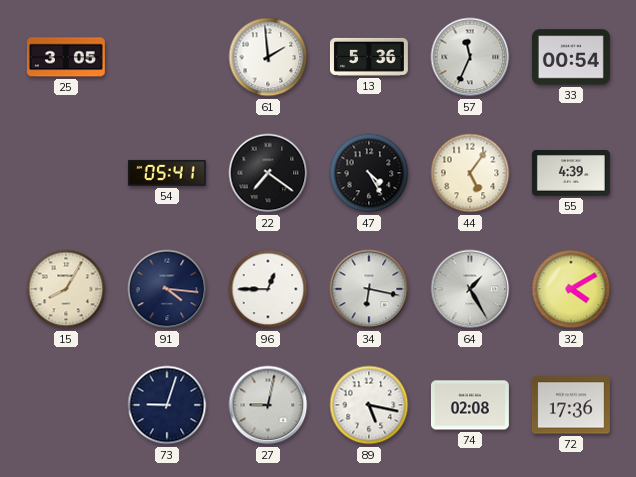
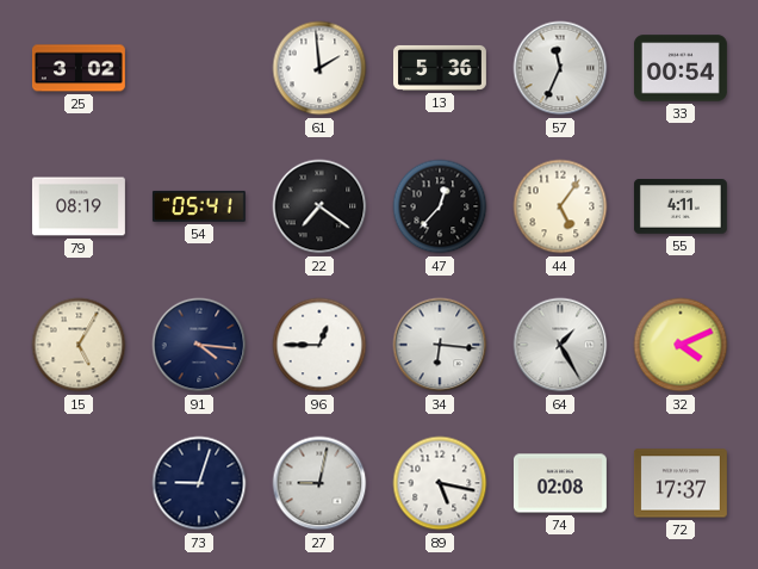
25: 3:05 -> 3:02 (79, 68)
79: none -> 08:19 (79, 206)
47: 4:25 -> 12:37 (440, 206)
55: 4:39 -> 4:11 (681, 208)
15: 8:05 -> 5:05 (79, 345)
34: 6:17 -> 6:16 (440, 345)
32: 4:10 -> 4:11 (681, 345)
72: 17:36 -> 17:37 (681, 483)
